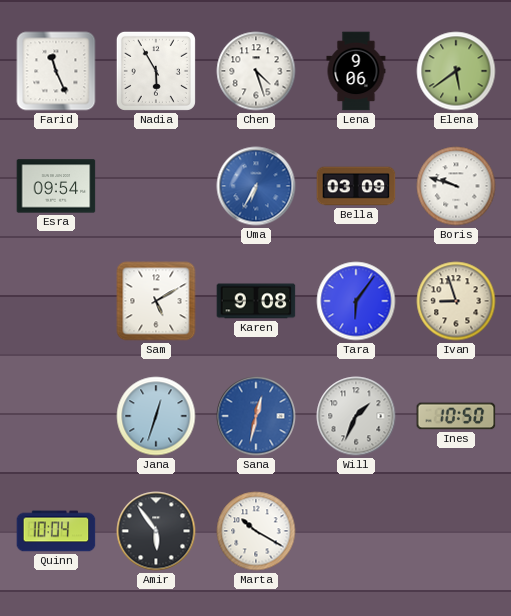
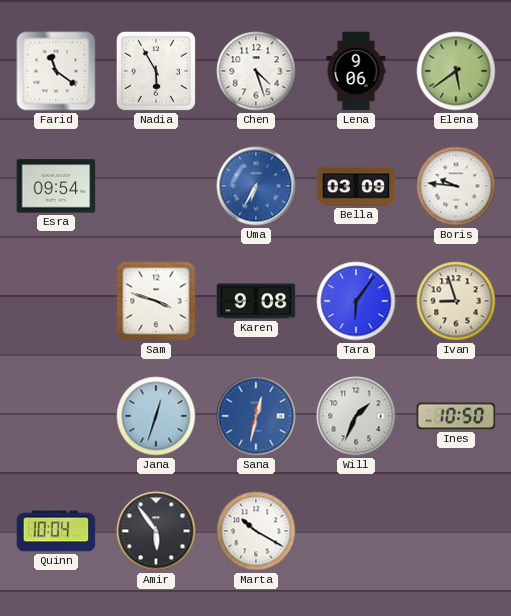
Farid: 11:26 -> 11:21 (56, 71)
Boris: 9:48 -> 9:46 (456, 186)
Sam: 5:10 -> 3:48 (156, 301)
